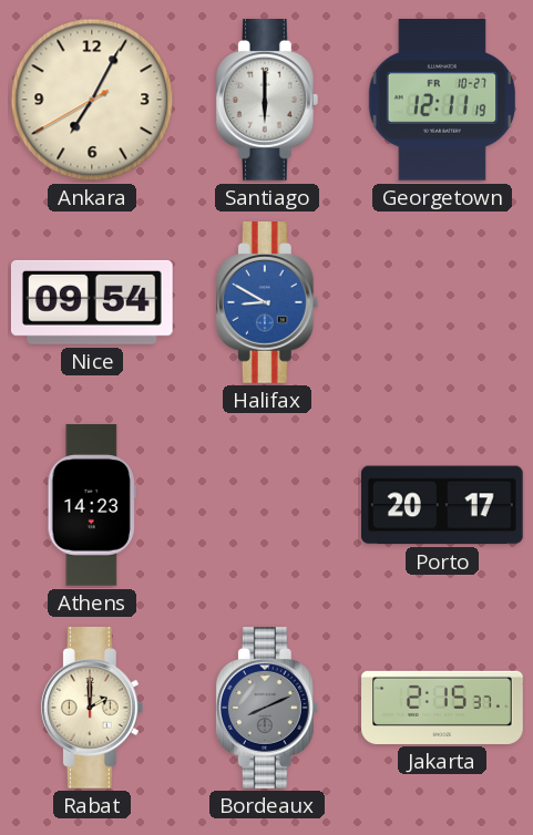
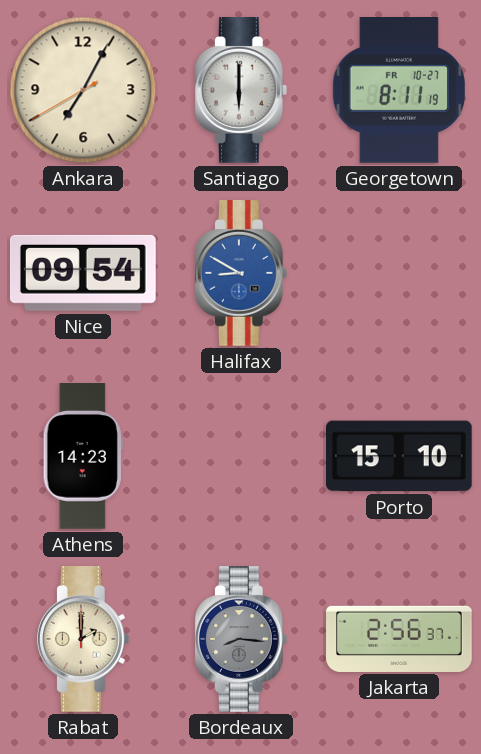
Georgetown: 12:11 -> 8:11 (398, 91)
Porto: 20:17 -> 15:10 (400, 456)
Bordeaux: 8:11 -> 8:16 (241, 640)
Jakarta: 2:15 -> 2:56 (399, 639)
